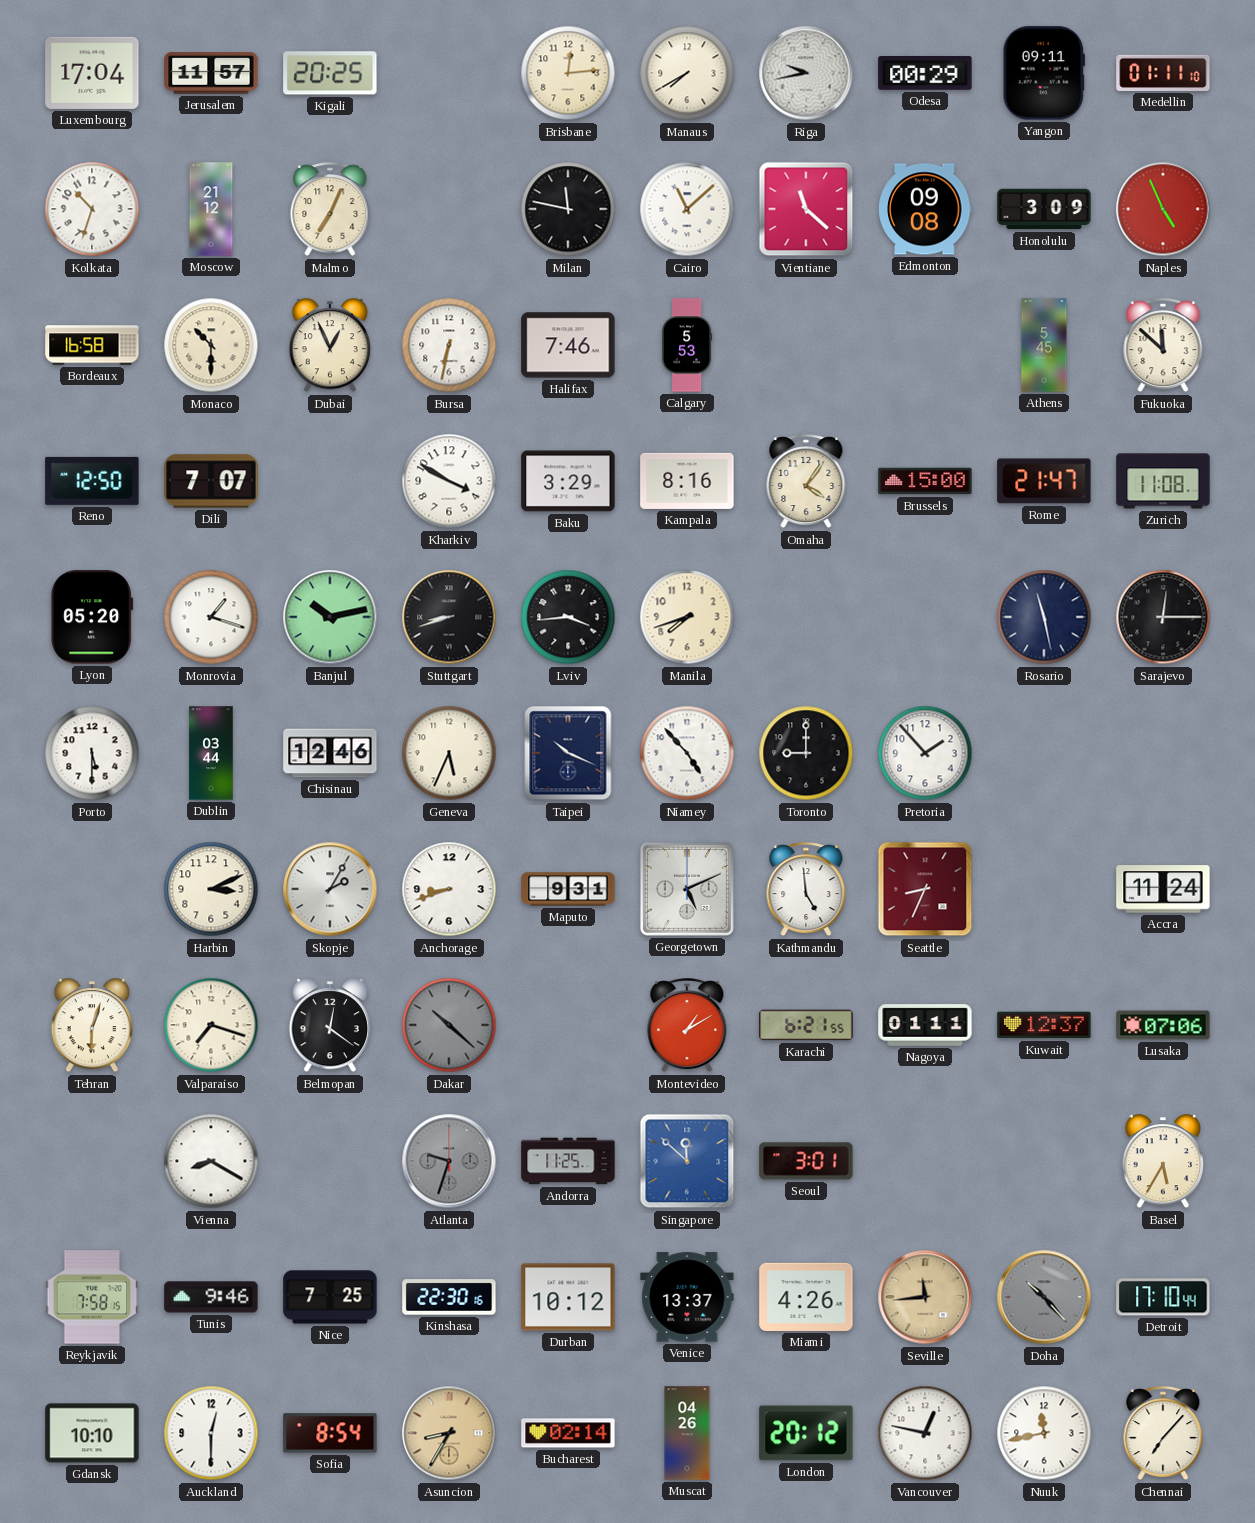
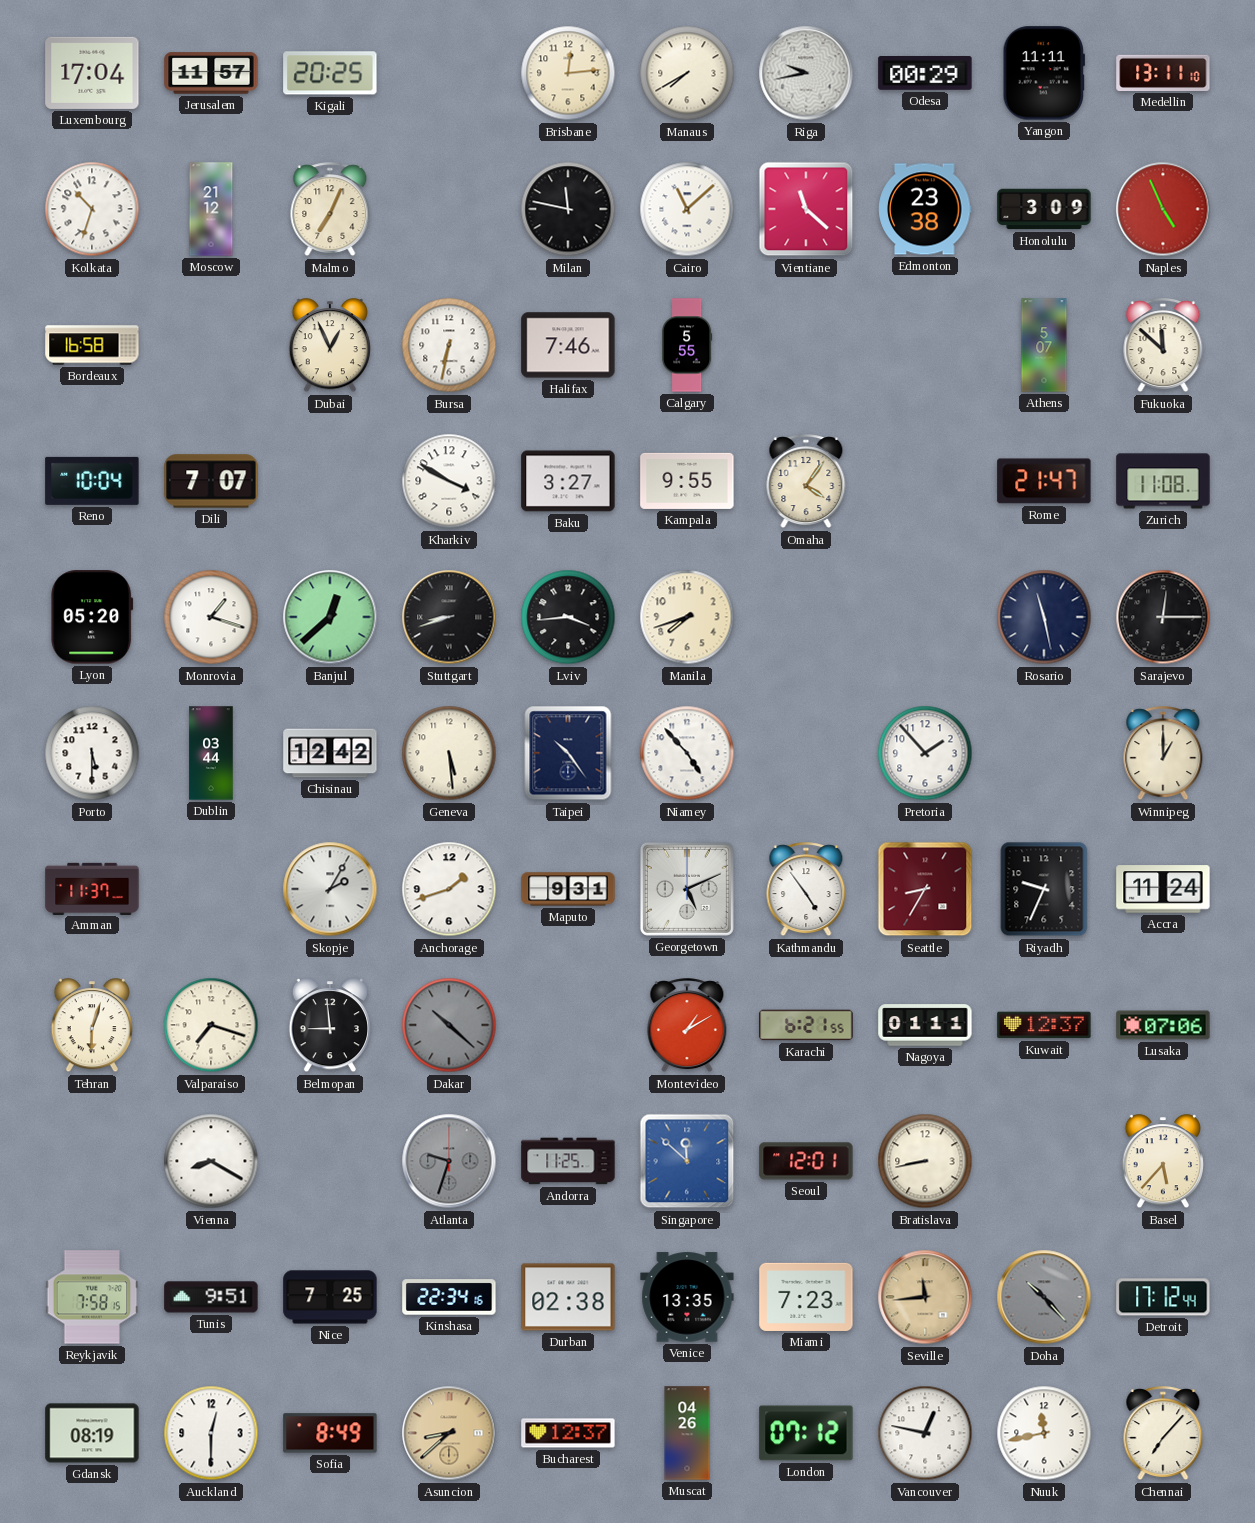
Yangon: 09:11 -> 11:11 (1044, 73)
Medellin: 01:11 -> 13:11 (1163, 73)
Edmonton: 09:08 -> 23:38 (925, 209)
Monaco: 10:30 -> none (211, 345)
Calgary: 5:53 -> 5:55 (687, 345)
Athens: 5:45 -> 5:07 (1044, 345)
Reno: 12:50 -> 10:04 (92, 481)
Baku: 3:29 -> 3:27 (568, 481)
Kampala: 8:16 -> 9:55 (687, 481)
Brussels: 15:00 -> none (925, 481)
Banjul: 10:13 -> 12:38 (330, 617)
Chisinau: 12:46 -> 12:42 (330, 753)
Geneva: 5:34 -> 5:29 (449, 753)
Taipei: 10:19 -> 10:24 (568, 753)
Toronto: 9:00 -> none (806, 753)
Winnipeg: none -> 1:00 (1163, 754)
Amman: none -> 11:37 (92, 888)
Harbin: 3:11 -> none (211, 889)
Anchorage: 8:42 -> 1:42 (449, 889)
Kathmandu: 4:59 -> 4:54 (806, 890)
Seattle: 8:34 -> 8:35 (925, 889)
Riyadh: none -> 9:34 (1044, 889)
Belmopan: 12:21 -> 8:59 (329, 1026)
Seoul: 3:01 -> 12:01 (806, 1161)
Bratislava: none -> 8:43 (925, 1161)
Basel: 5:35 -> 5:37 (1162, 1162)
Tunis: 9:46 -> 9:51 (211, 1297)
Kinshasa: 22:30 -> 22:34 (449, 1297)
Durban: 10:12 -> 02:38 (568, 1297)
Venice: 13:37 -> 13:35 (687, 1297)
Miami: 4:26 -> 7:23 (806, 1297)
Detroit: 17:10 -> 17:12 (1163, 1297)
Gdansk: 10:10 -> 08:19 (92, 1433)
Sofia: 8:54 -> 8:49 (330, 1433)
Asuncion: 8:35 -> 8:38 (449, 1433)
Bucharest: 02:14 -> 12:37 (568, 1433)
London: 20:12 -> 07:12 (806, 1433)
